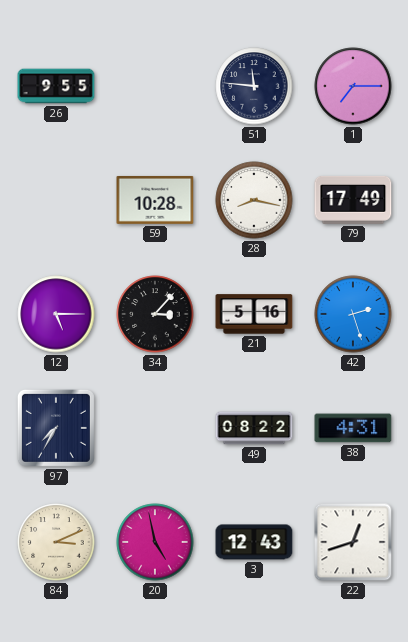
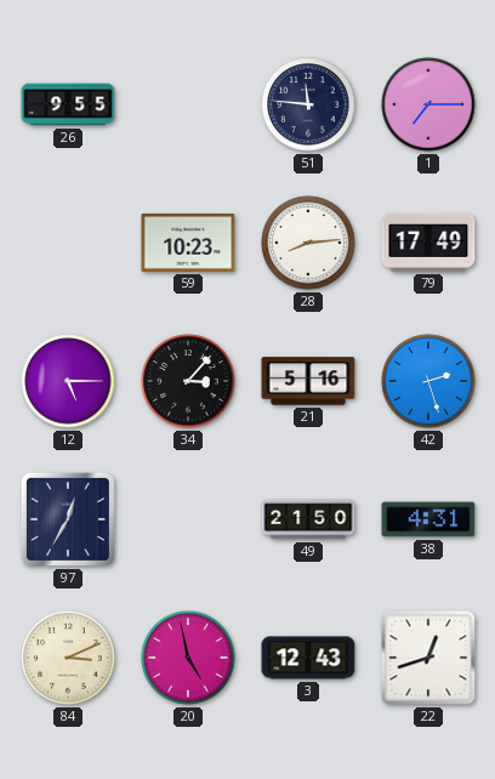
59: 10:28 -> 10:23 (188, 243)
28: 8:17 -> 8:14 (308, 243)
97: 7:35 -> 12:35 (68, 519)
49: 08:22 -> 21:50 (308, 519)
